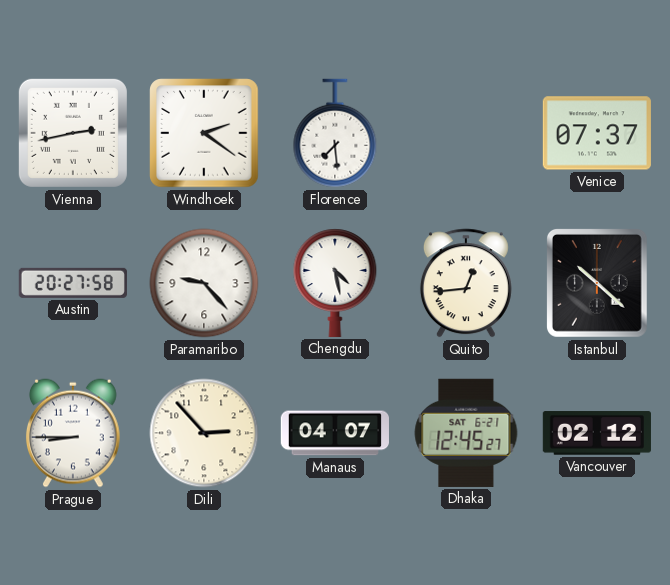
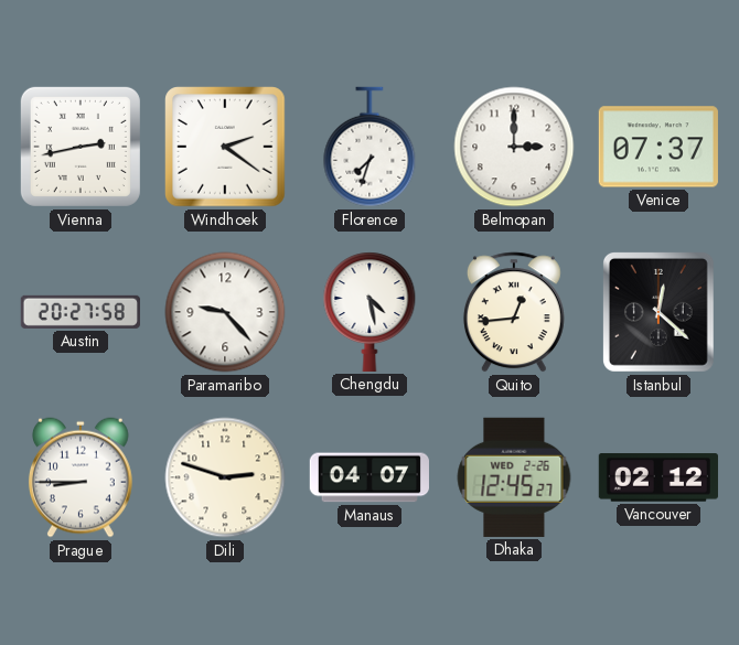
Florence: 7:29 -> 7:33 (369, 147)
Belmopan: none -> 3:00 (514, 147)
Istanbul: 10:22 -> 12:22 (658, 312)
Dili: 2:53 -> 2:48 (225, 477)
Dhaka date: SAT 6-21 -> WED 2-26 (514, 477)
